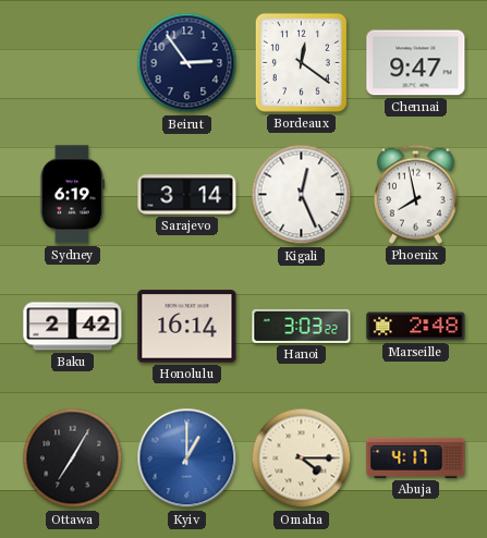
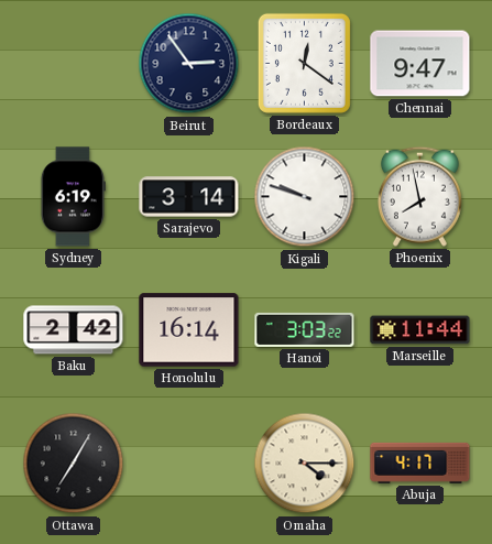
Kigali: 12:26 -> 9:48 (305, 197)
Marseille: 2:48 -> 11:44 (420, 330)
Kyiv: 1:00 -> none (187, 458)
